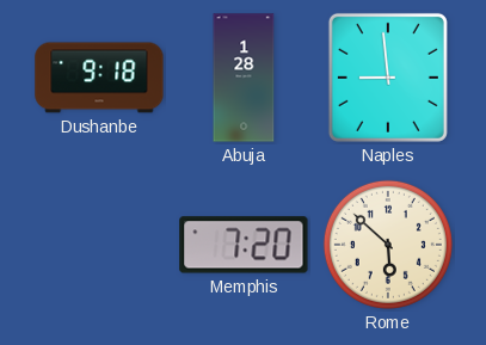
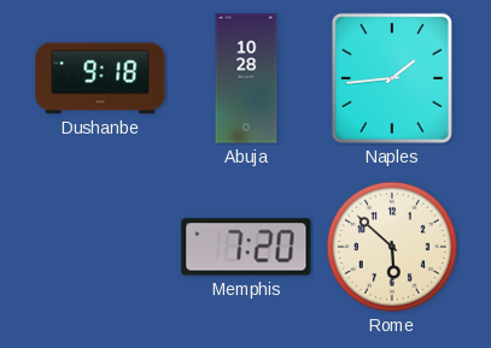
Abuja: 1:28 -> 10:28 (246, 78)
Naples: 8:59 -> 1:44 (392, 78)
